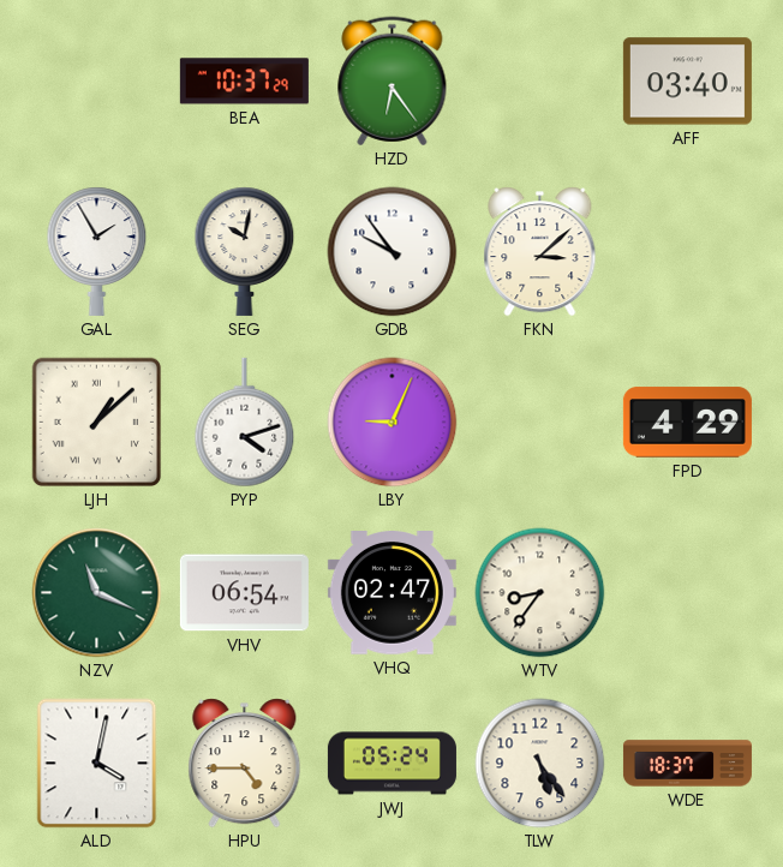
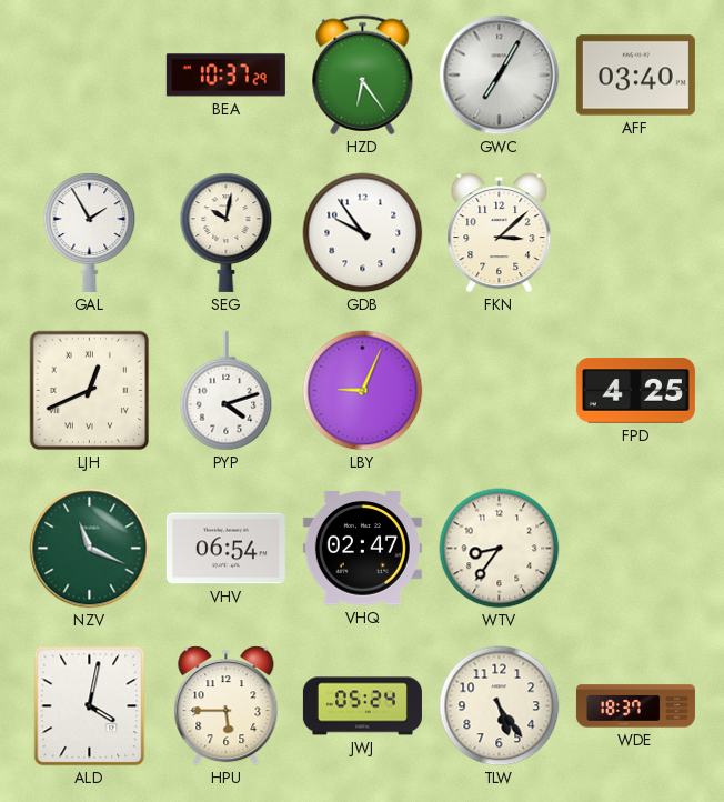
GWC: none -> 7:05 (500, 76)
LJH: 1:08 -> 12:41 (90, 391)
FPD: 4:29 -> 4:25 (635, 391)
HPU: 4:45 -> 5:45 (227, 706)
